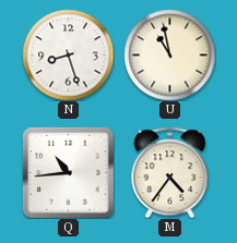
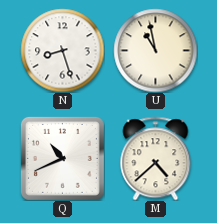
Q: 10:44 -> 10:41 (62, 158)
M: 4:36 -> 4:38 (156, 158)
